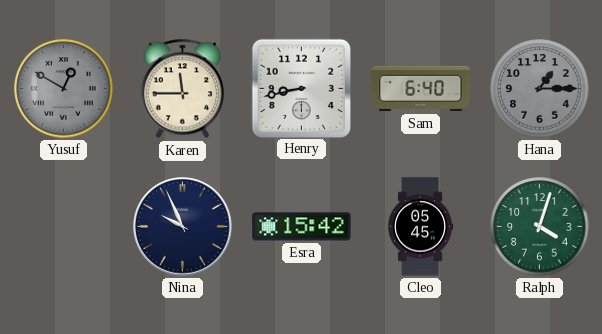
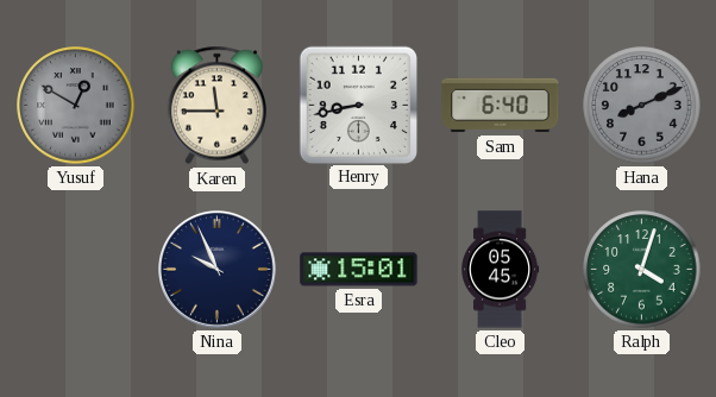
Hana: 1:15 -> 8:11 (642, 106)
Esra: 15:42 -> 15:01 (359, 270)
